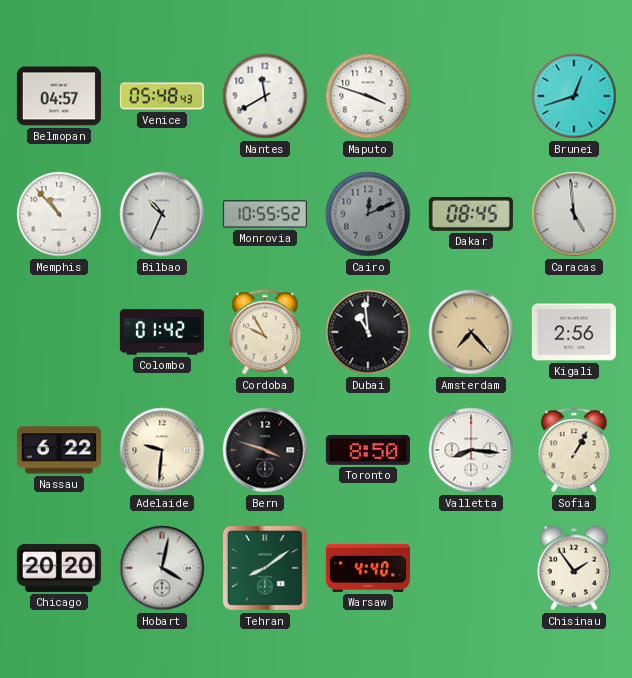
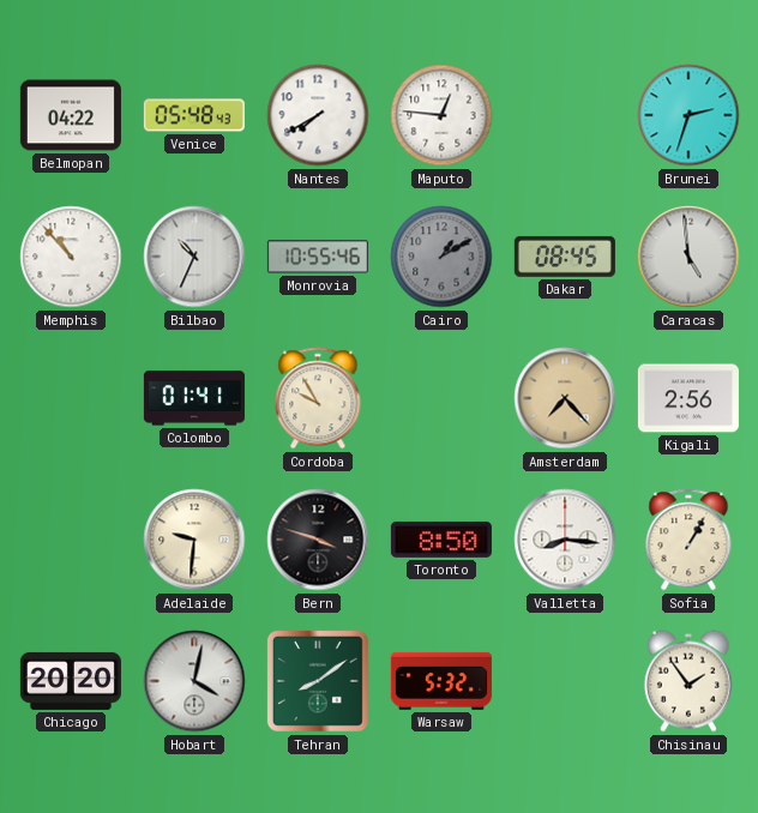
Belmopan: 04:57 -> 04:22 (71, 115)
Nantes: 11:40 -> 7:40 (318, 115)
Maputo: 3:48 -> 12:46 (441, 115)
Brunei: 12:42 -> 2:33 (688, 115)
Monrovia: 10:55:52 -> 10:55:46 (318, 257)
Cairo: 12:11 -> 1:10 (441, 257)
Colombo: 01:42 -> 01:41 (194, 398)
Dubai: 10:59 -> none (368, 332)
Nassau: 6:22 -> none (59, 450)
Warsaw: 4:40 -> 5:32 (441, 681)
